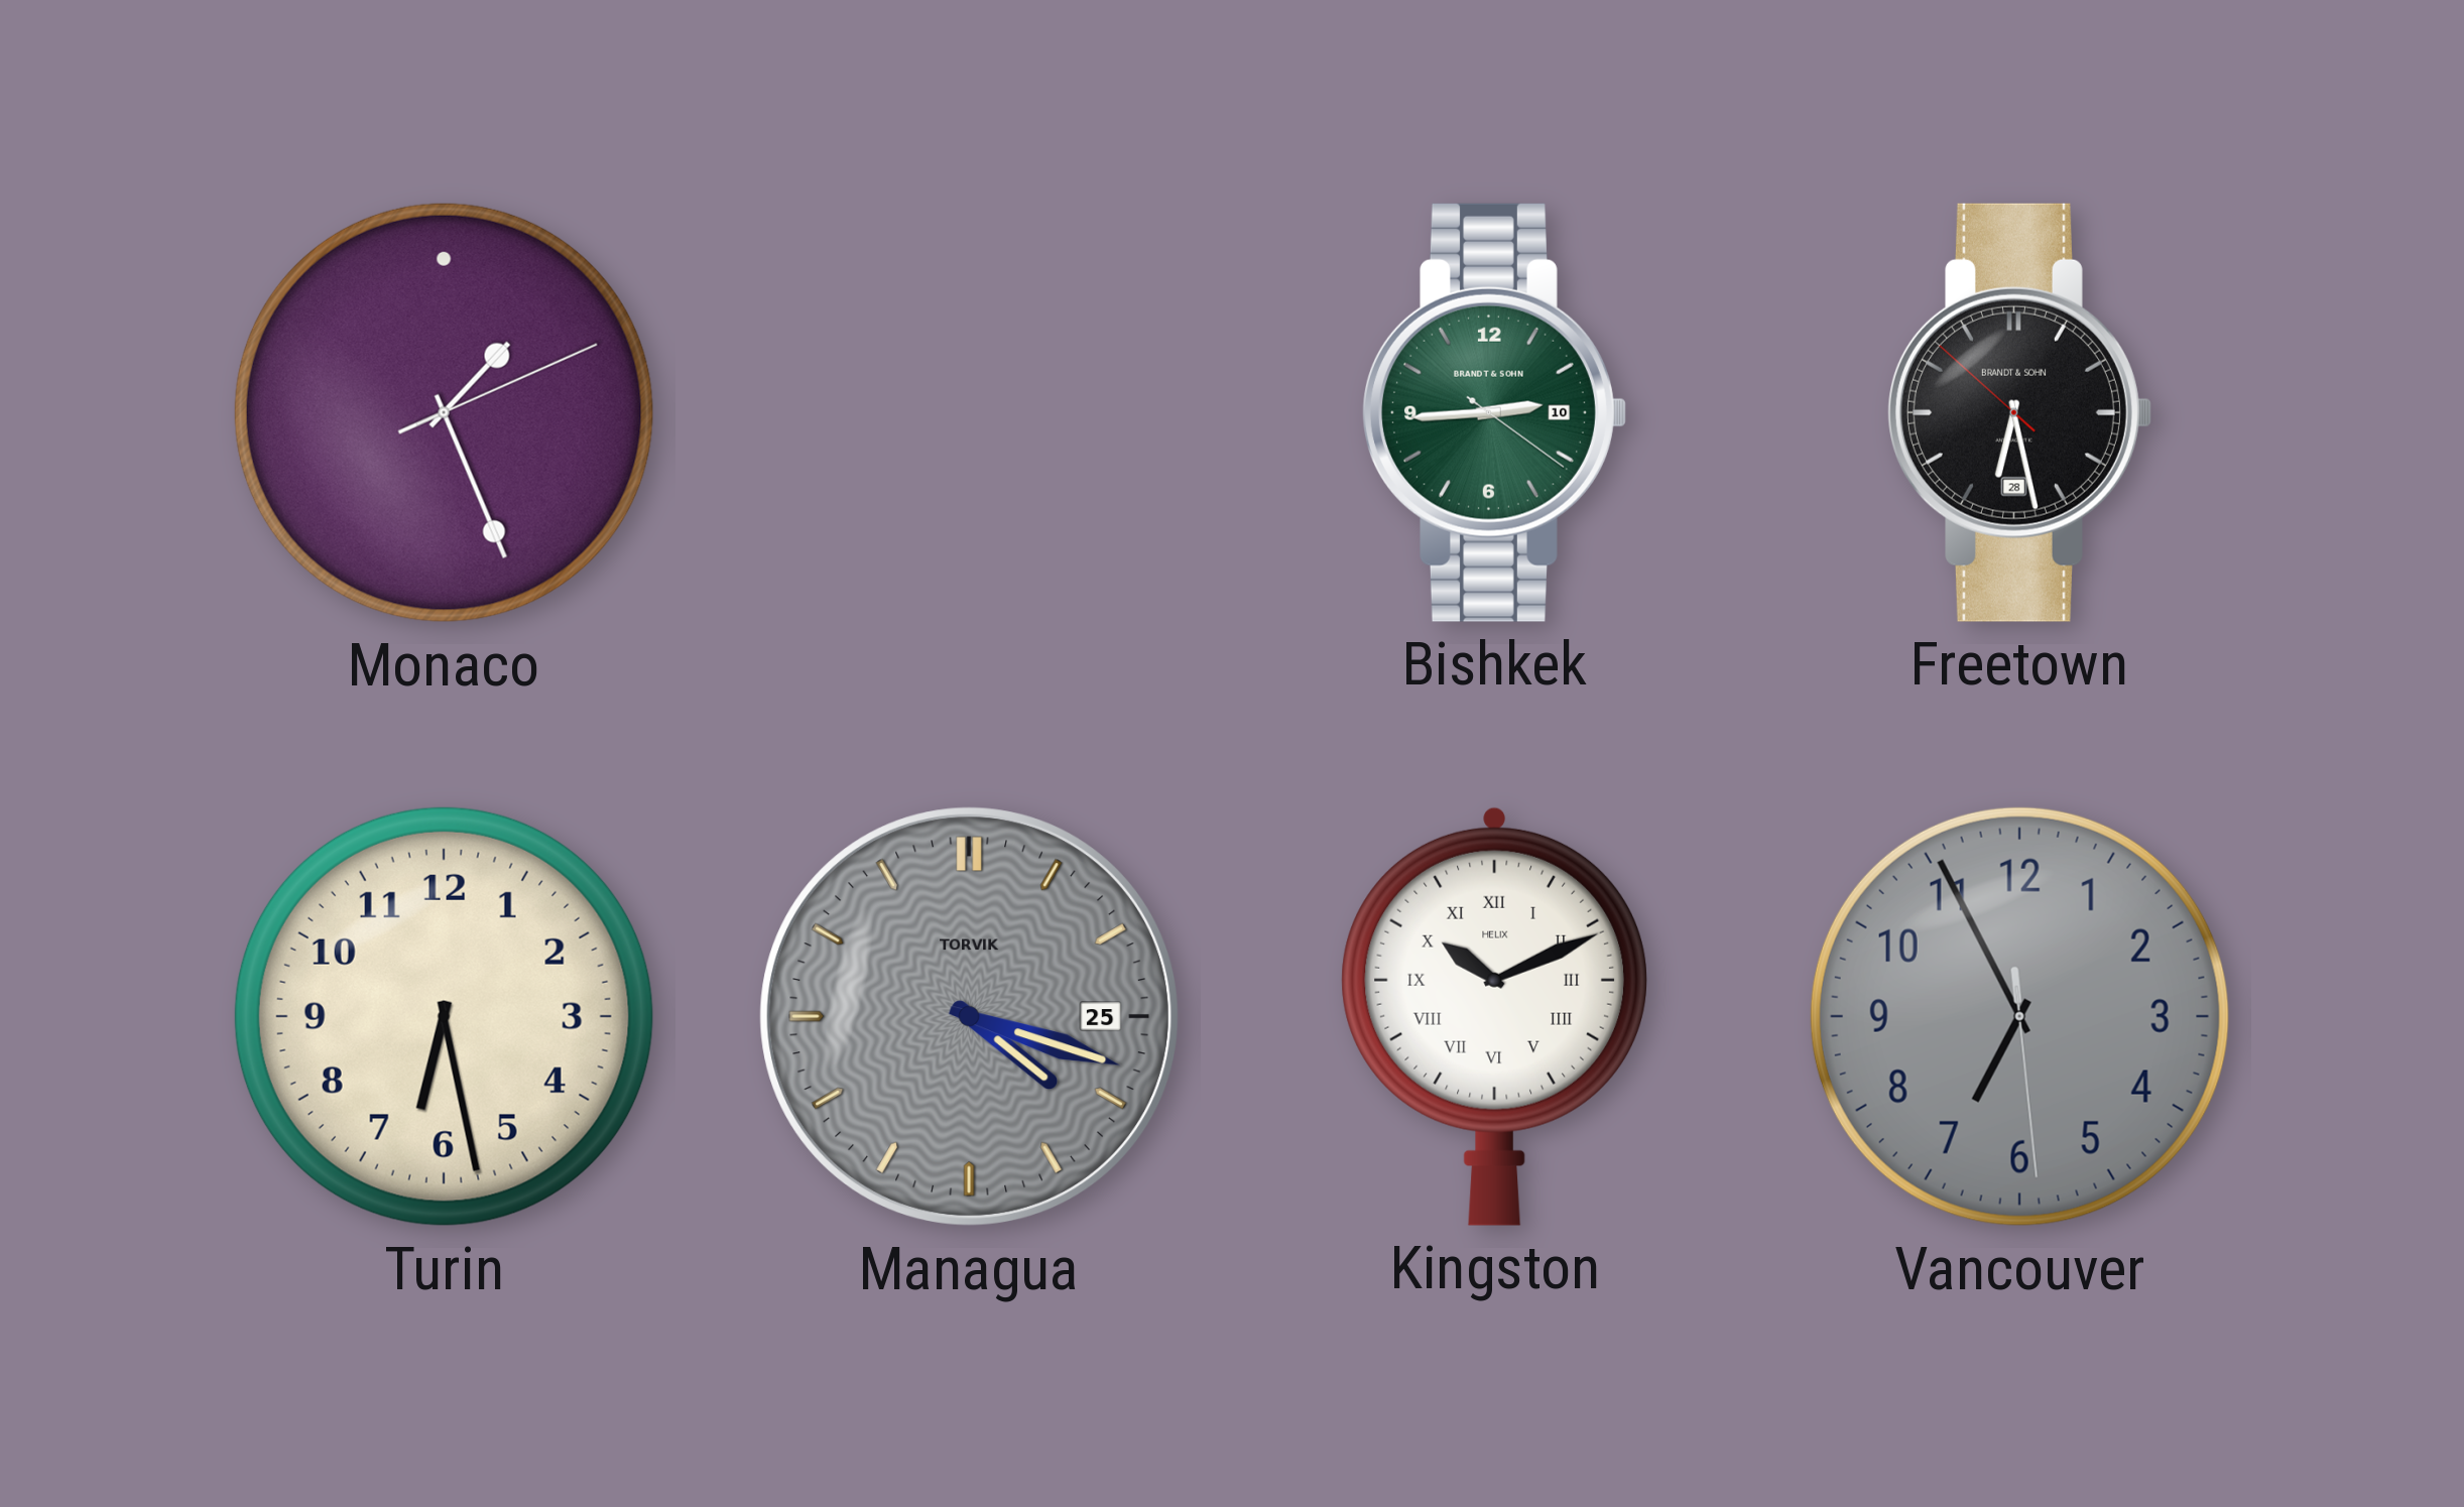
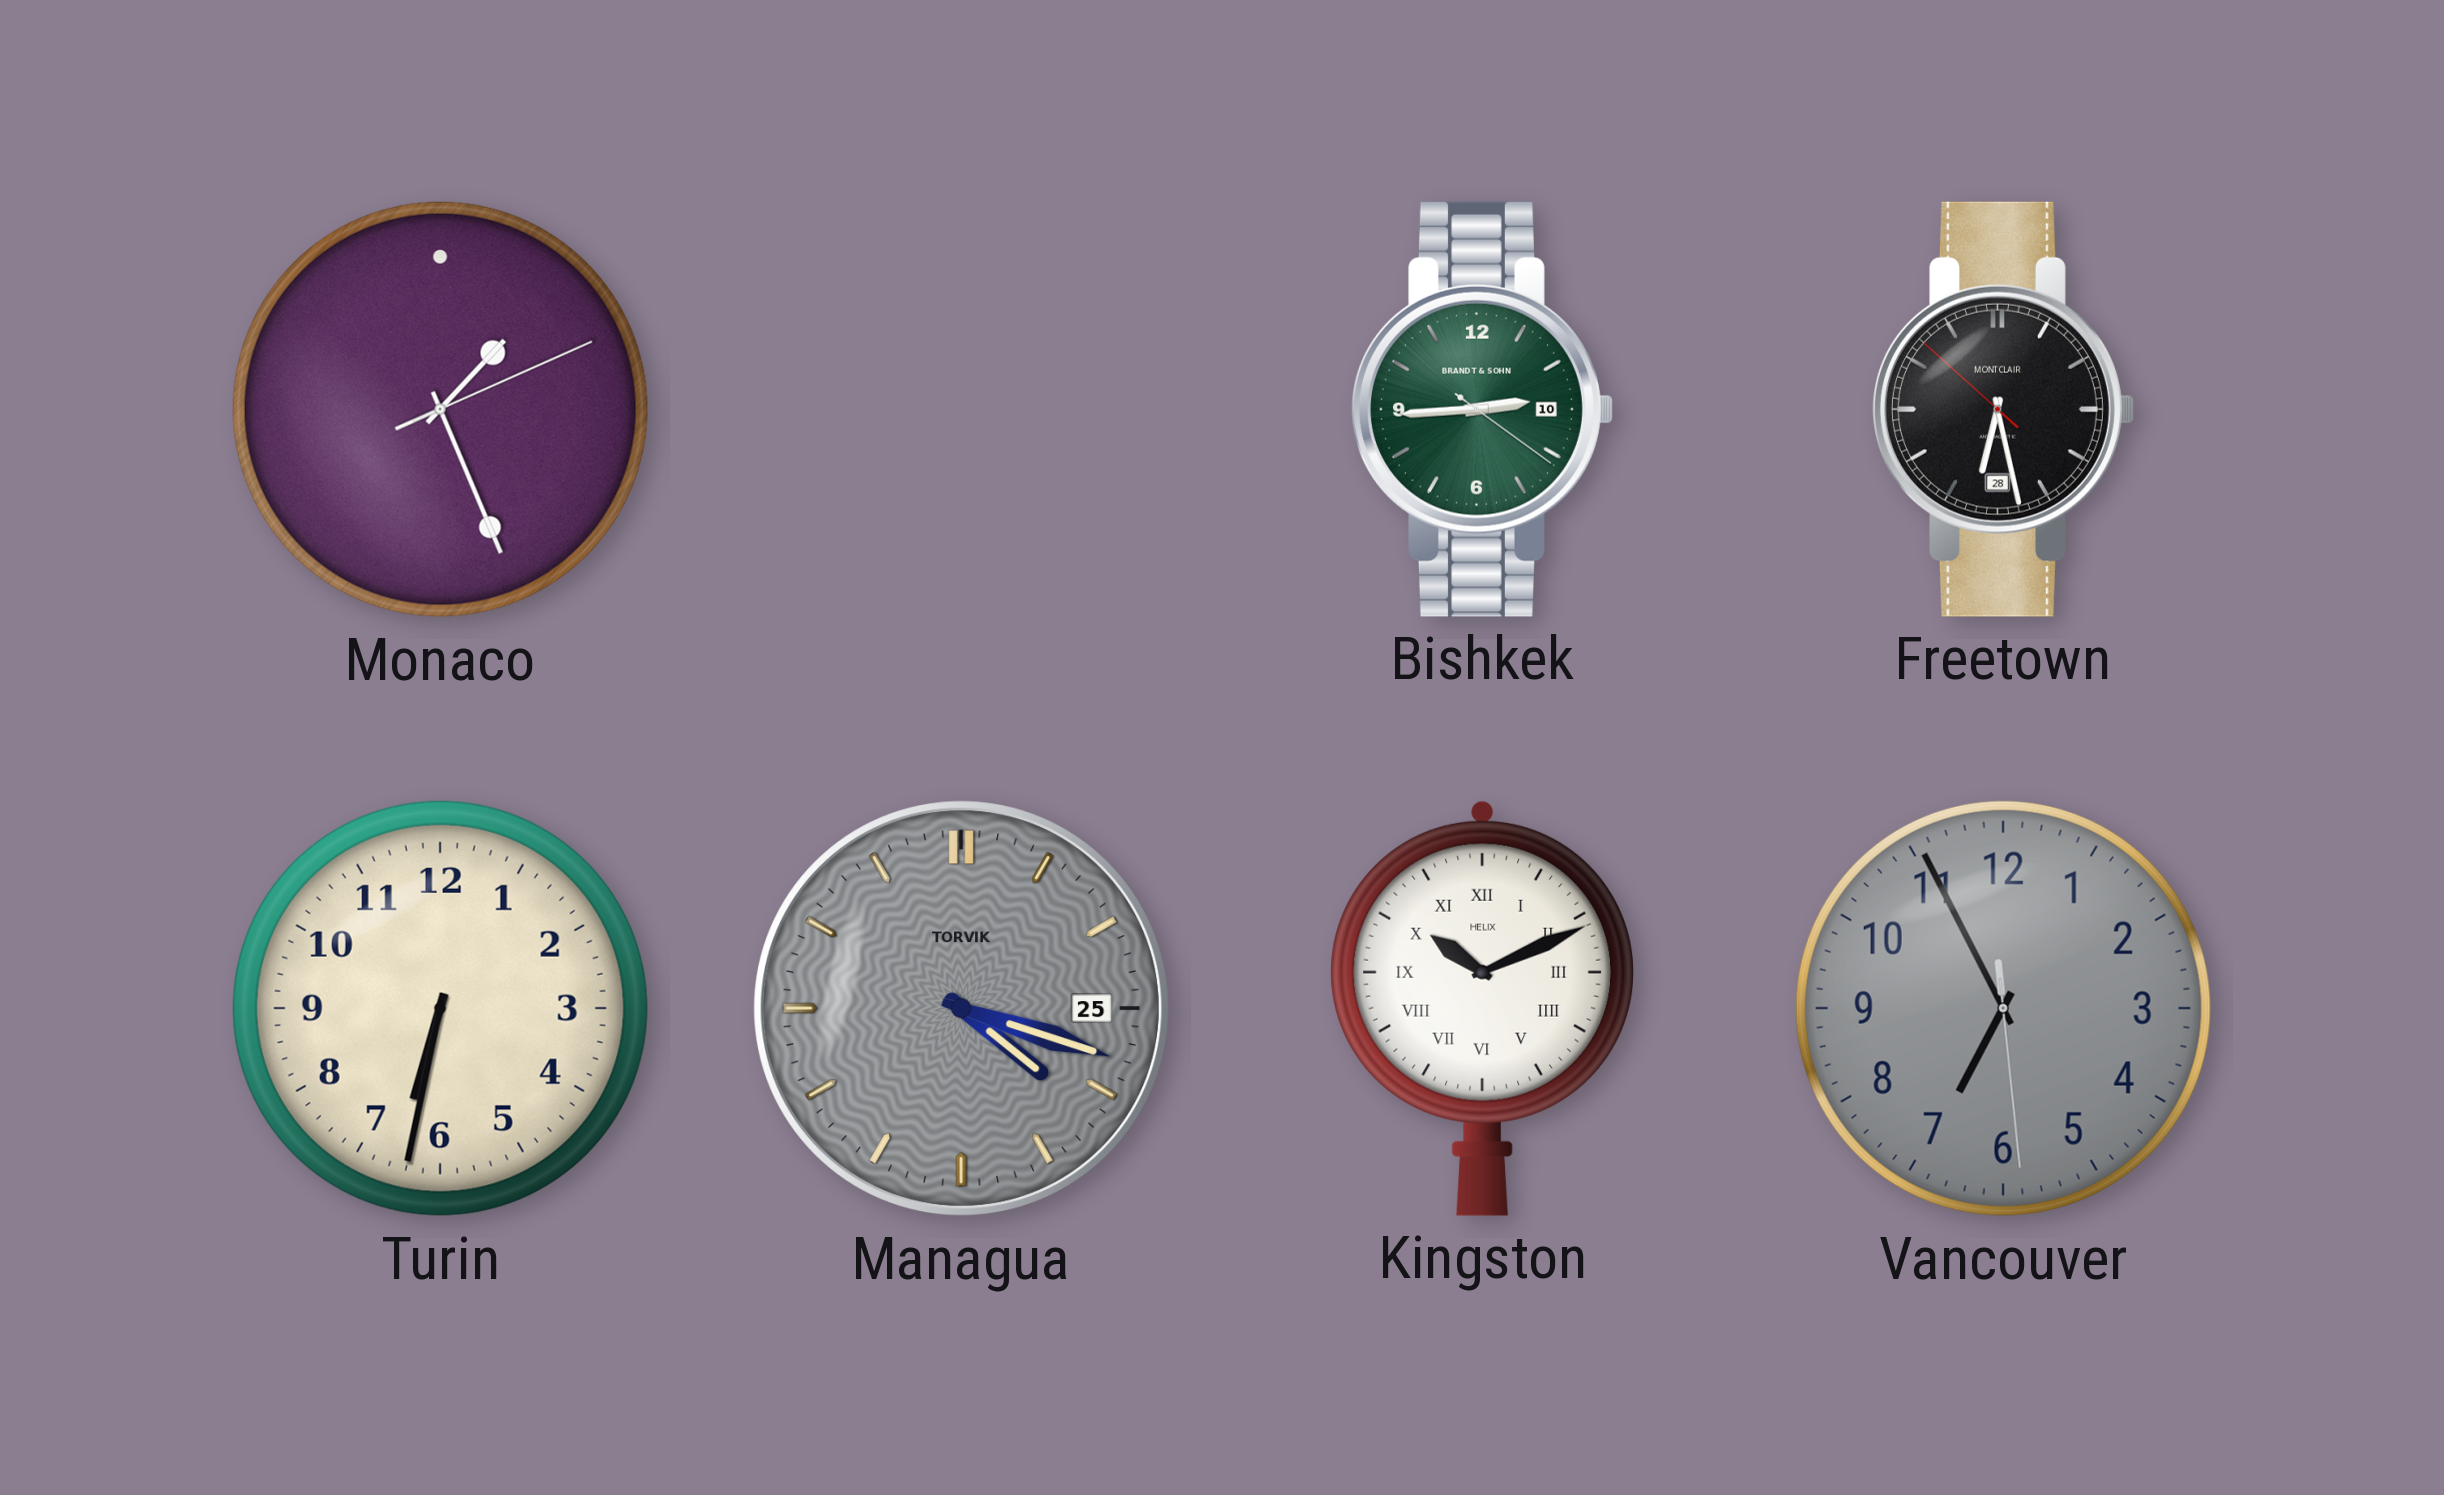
Freetown brand: BRANDT & SOHN -> MONTCLAIR (2004, 409)
Turin: 6:28 -> 6:32 (440, 1008)
